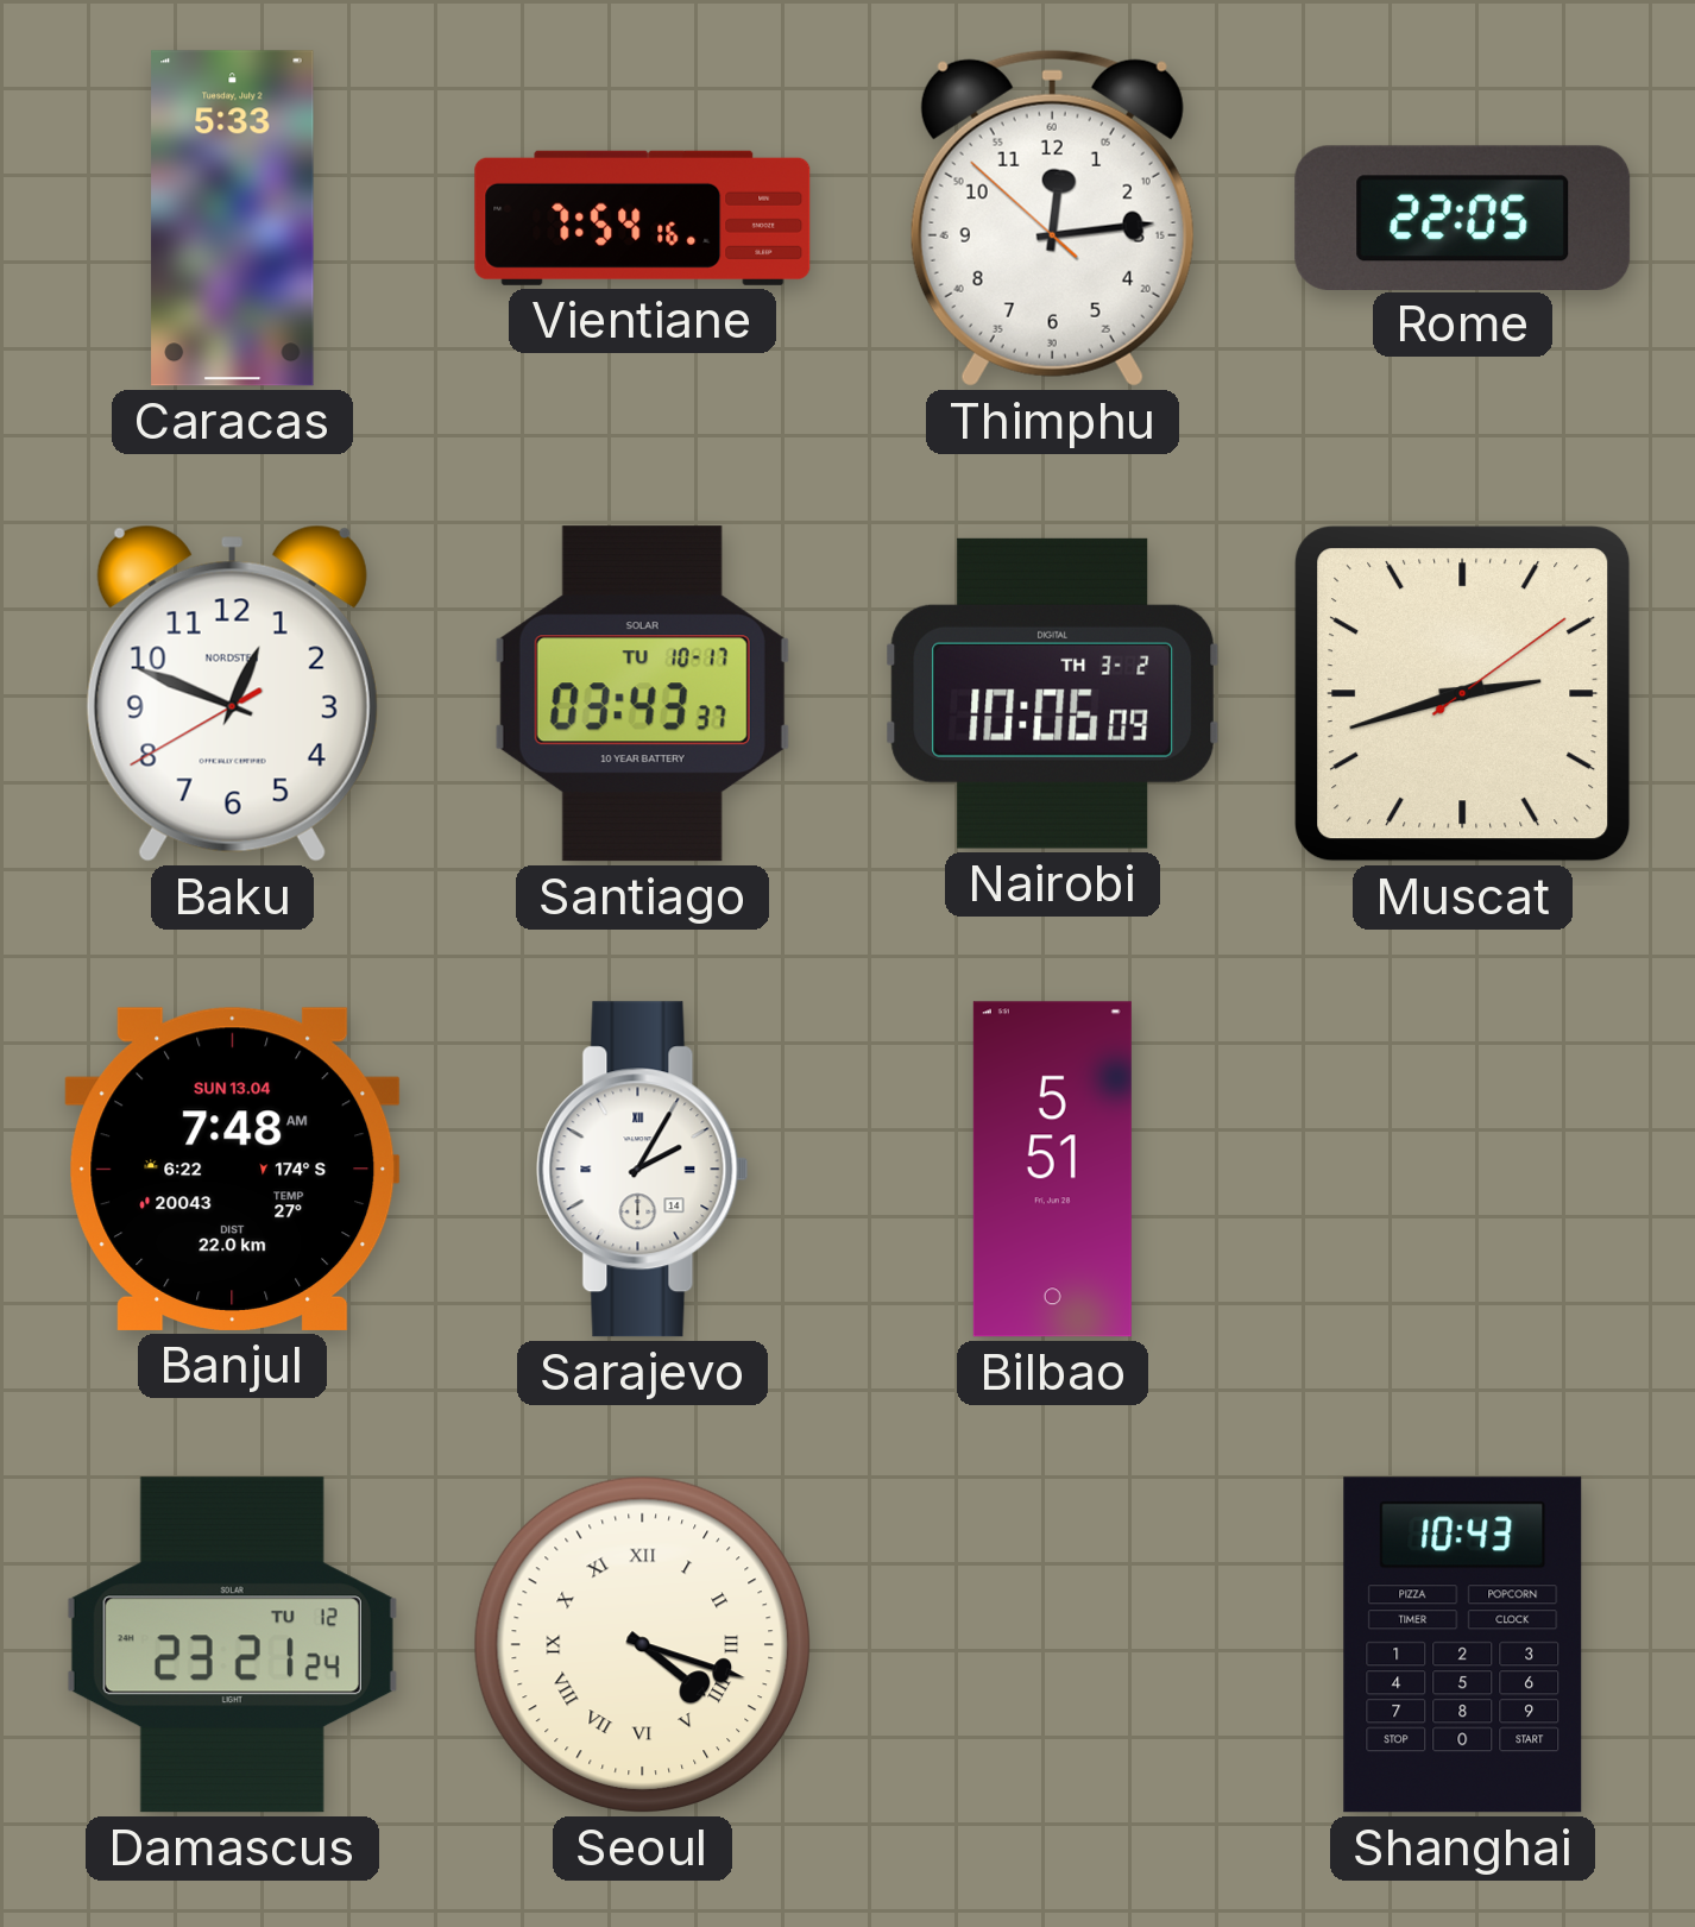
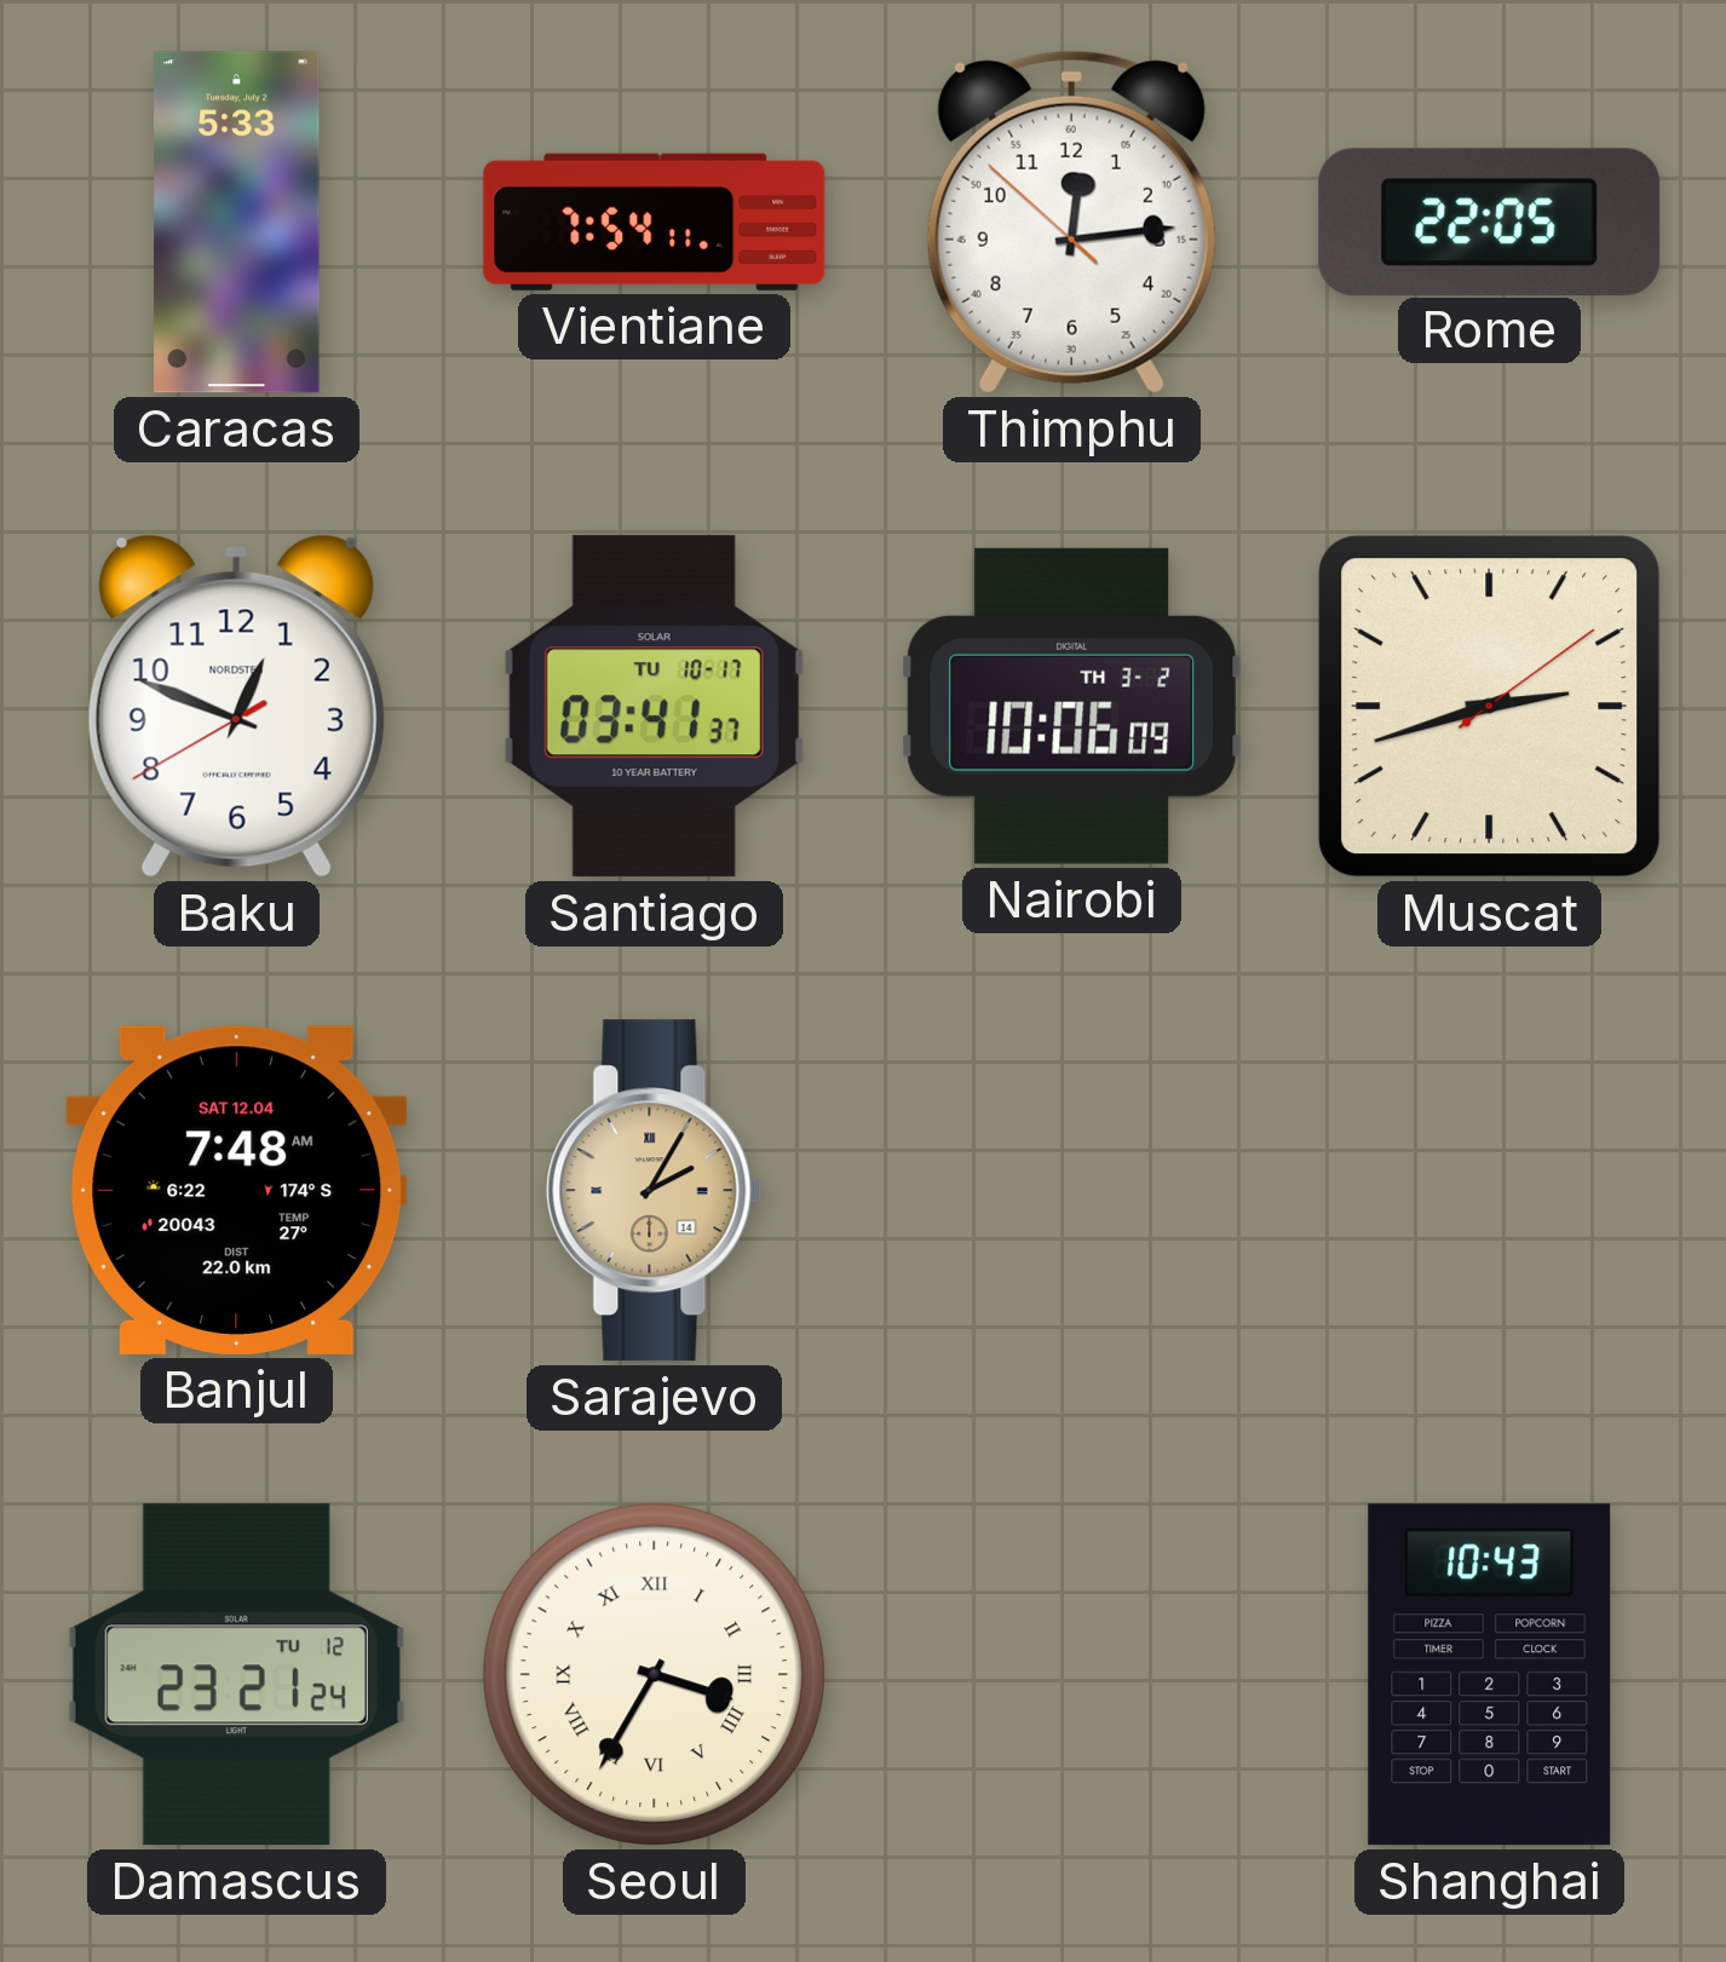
Vientiane: 7:54:16 -> 7:54:11 (655, 221)
Santiago: 03:43 -> 03:41 (654, 707)
Banjul date: SUN 13.04 -> SAT 12.04 (237, 1190)
Sarajevo dial: white -> champagne (655, 1191)
Bilbao: 5:51 -> none (1052, 1170)
Seoul: 4:18 -> 3:35 (654, 1674)
